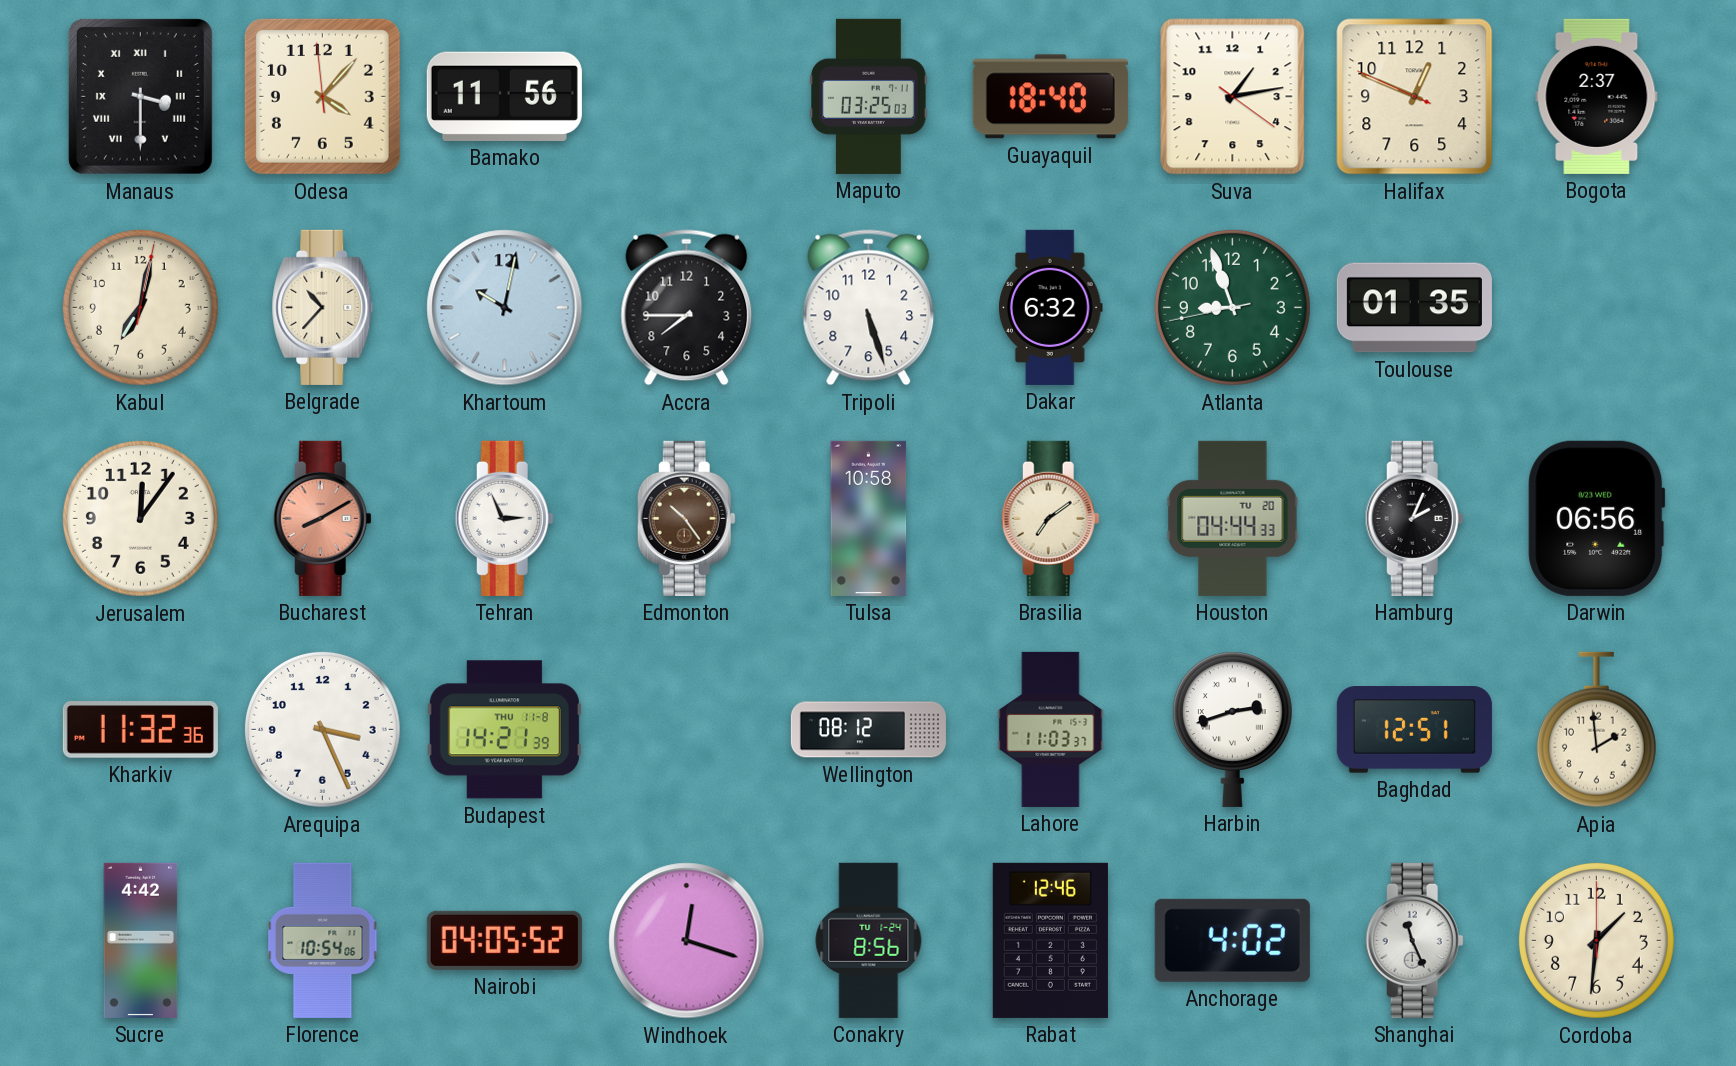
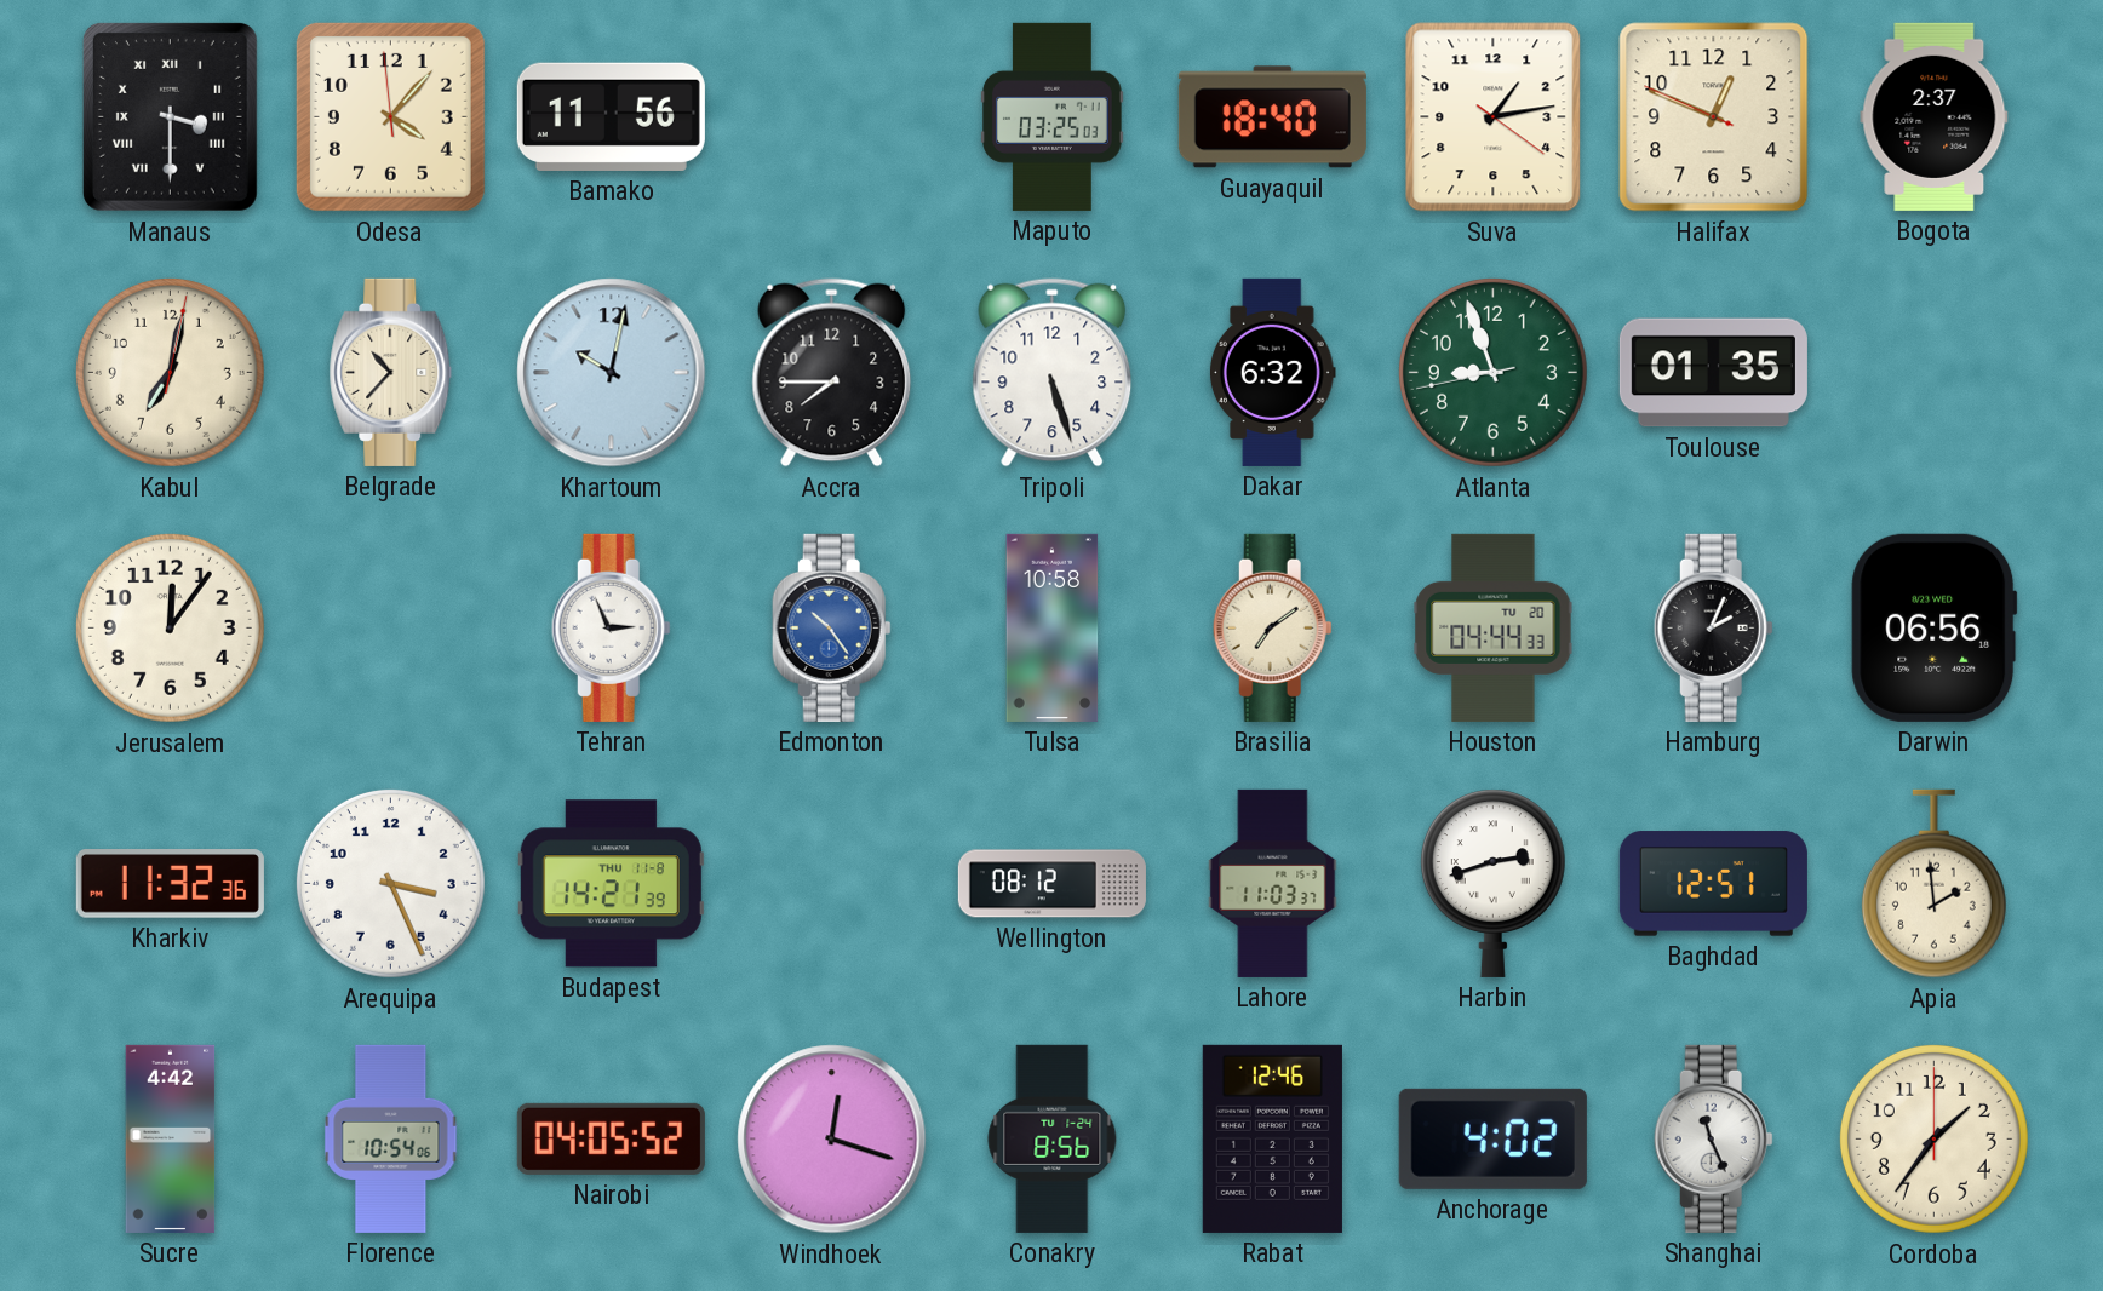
Bucharest: 8:10 -> none (322, 518)
Edmonton dial: brown -> blue (831, 627)
Cordoba: 1:31 -> 1:36 (1933, 1138)
